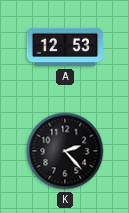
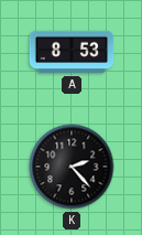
A: 12:53 -> 8:53 (72, 52)
